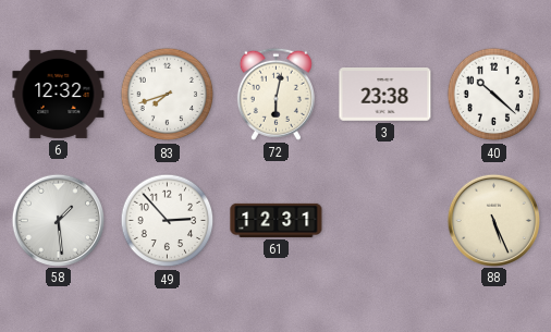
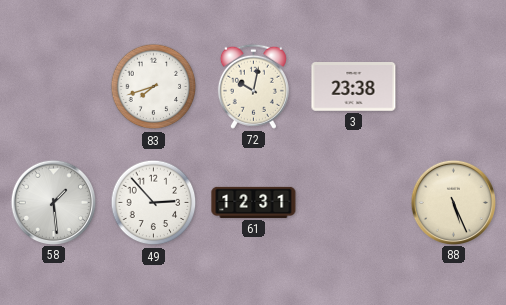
6: 12:32 -> none (59, 94)
72: 6:02 -> 10:02 (253, 86)
40: 10:22 -> none (494, 95)
